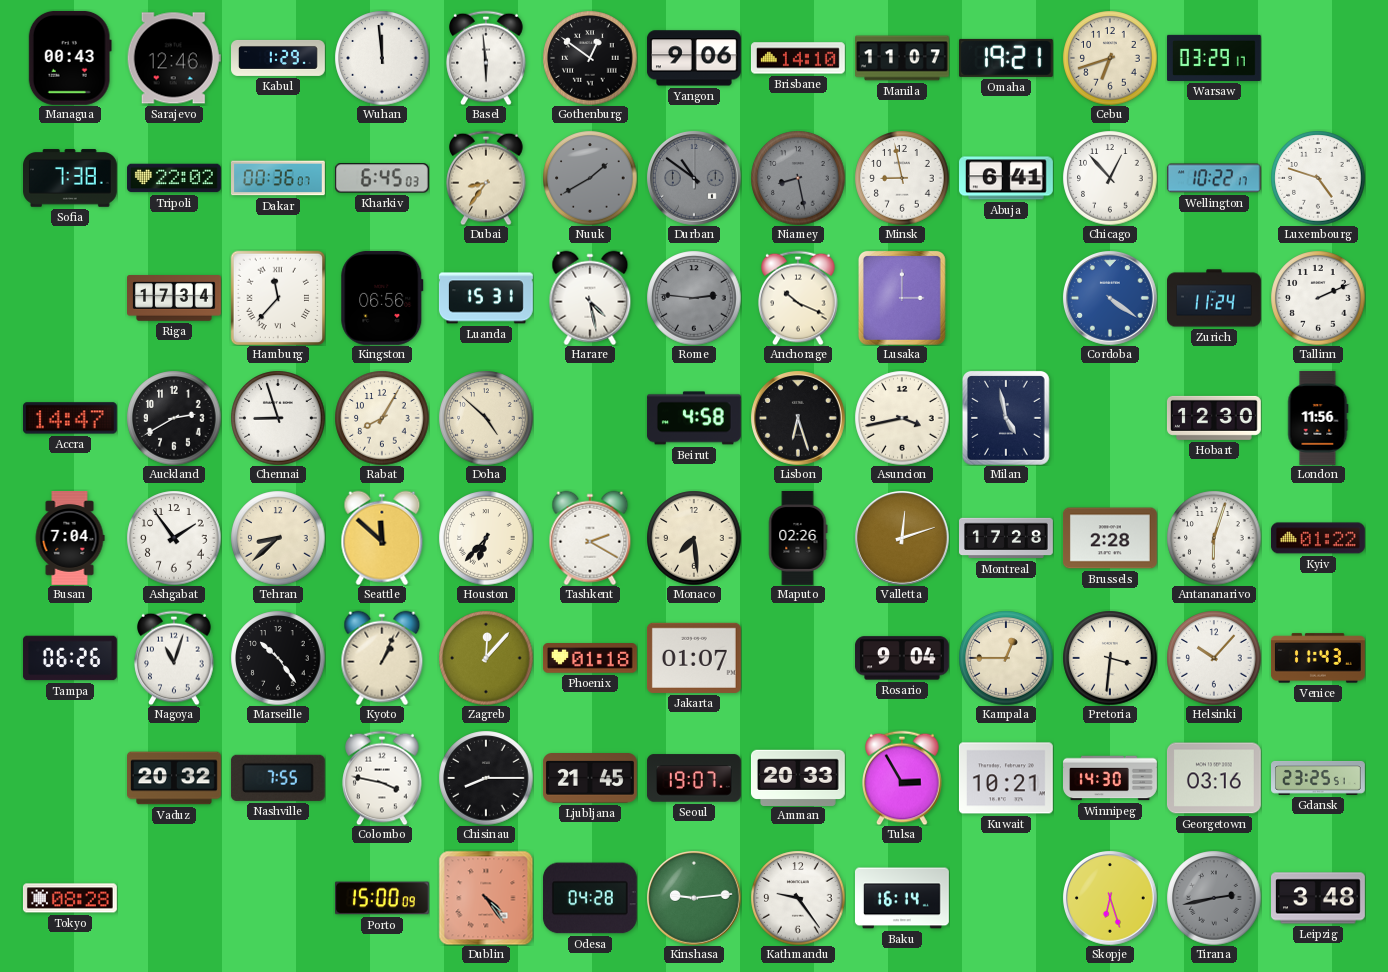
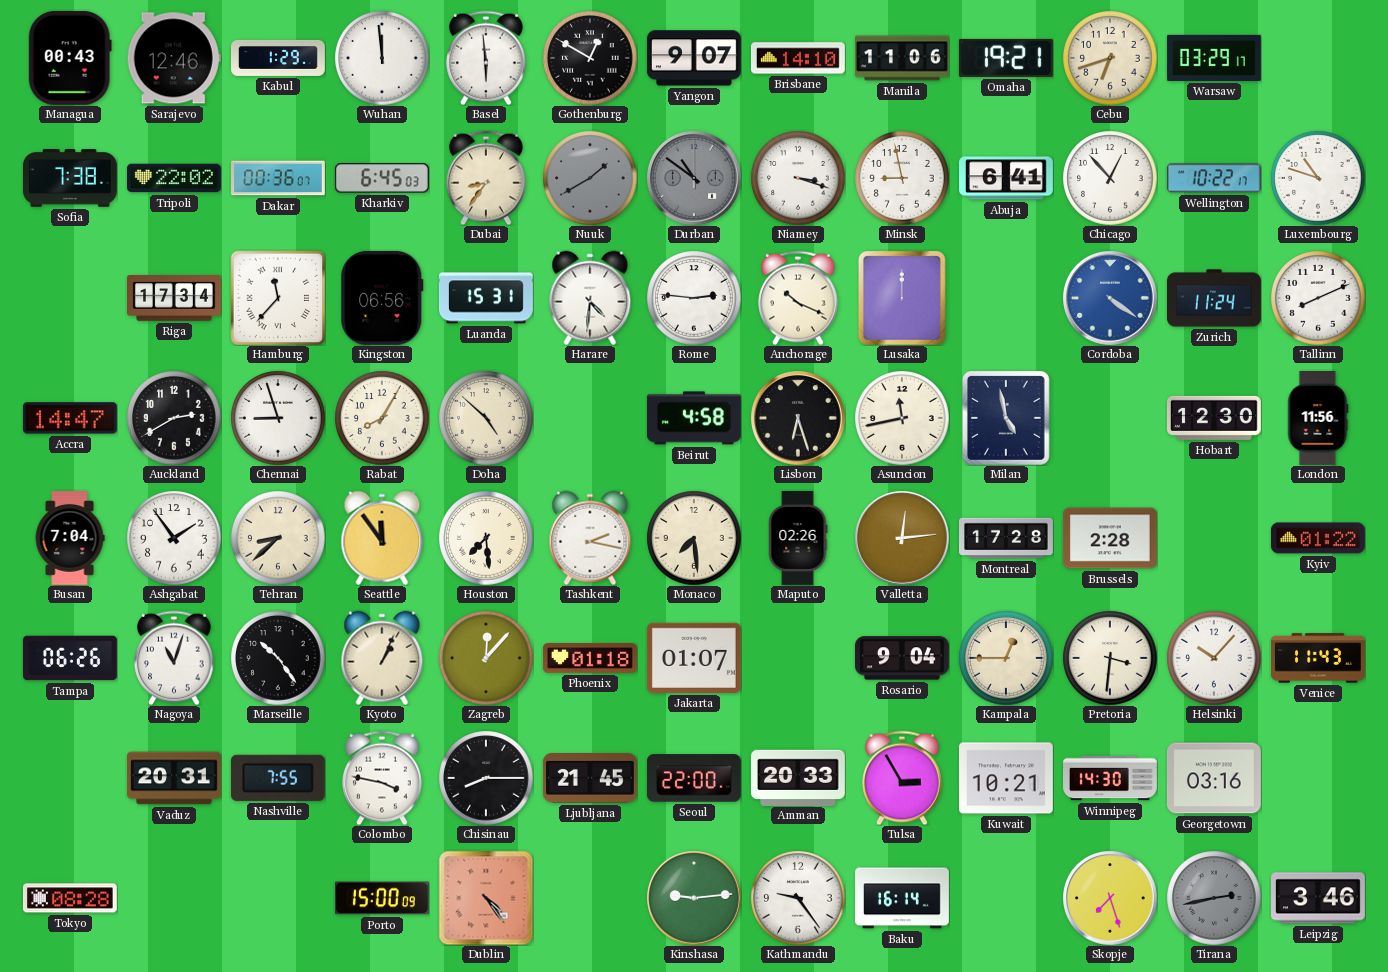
Gothenburg: 12:51 -> 12:50 (590, 58)
Yangon: 9:06 -> 9:07 (694, 58)
Manila: 11:07 -> 11:06 (903, 58)
Niamey: 8:28 -> 3:18 (798, 178)
Niamey dial: grey -> white (798, 178)
Luxembourg: 4:48 -> 10:48 (1318, 178)
Harare: 4:28 -> 4:31 (590, 298)
Rome dial: grey -> white (694, 298)
Lusaka: 3:00 -> 12:00 (902, 298)
Tallinn: 2:11 -> 8:11 (1318, 298)
Asuncion: 3:43 -> 11:43 (902, 418)
Seattle: 11:52 -> 11:54 (382, 538)
Houston: 6:37 -> 7:29 (486, 538)
Tashkent: 2:20 -> 2:17 (590, 538)
Valletta: 12:12 -> 12:14 (902, 538)
Antananarivo: 6:03 -> none (1214, 538)
Vaduz: 20:32 -> 20:31 (175, 778)
Seoul: 19:07 -> 22:00 (694, 778)
Gdansk: 23:25 -> none (1319, 778)
Odesa: 04:28 -> none (590, 898)
Skopje: 6:27 -> 7:27 (1110, 898)
Leipzig: 3:48 -> 3:46 (1319, 898)
